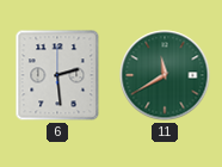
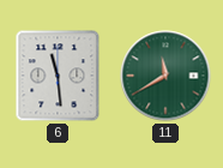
6: 2:29 -> 11:29 (58, 76)
